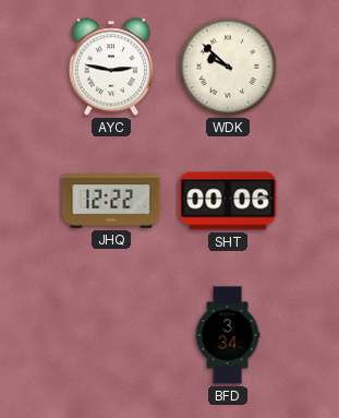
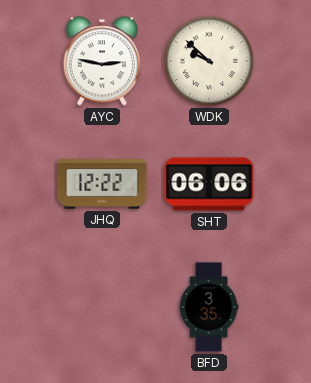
SHT: 00:06 -> 06:06 (209, 184)
BFD: 3:34 -> 3:35 (209, 307)
